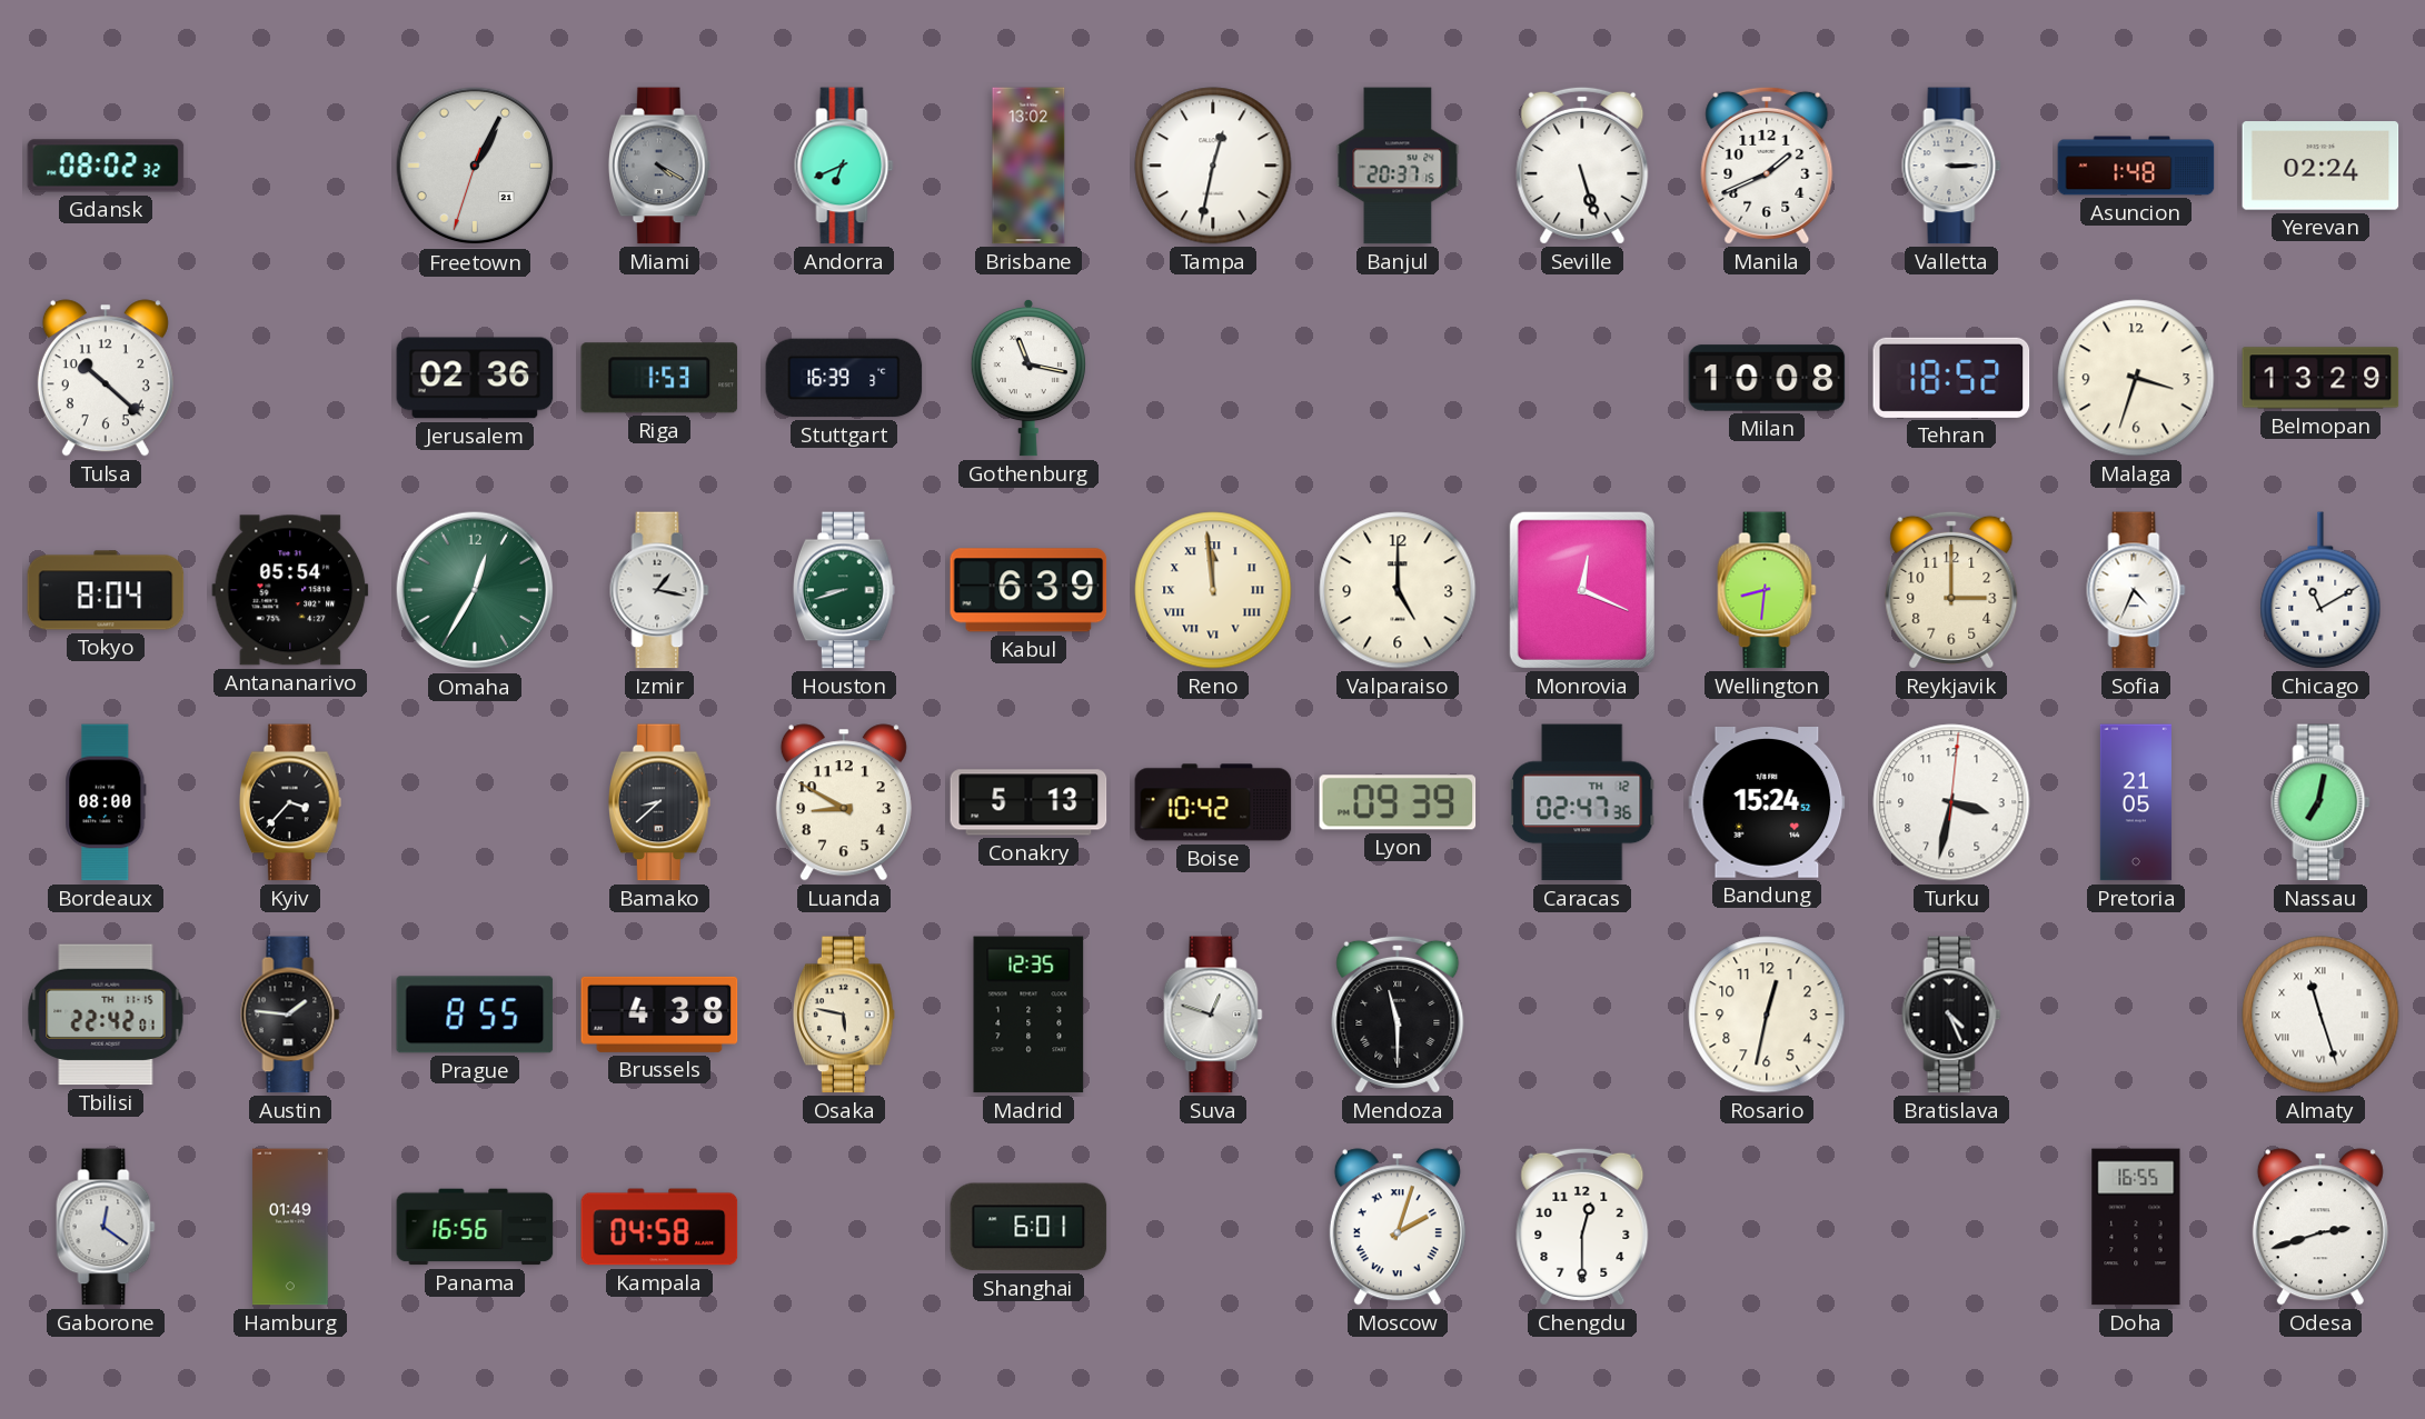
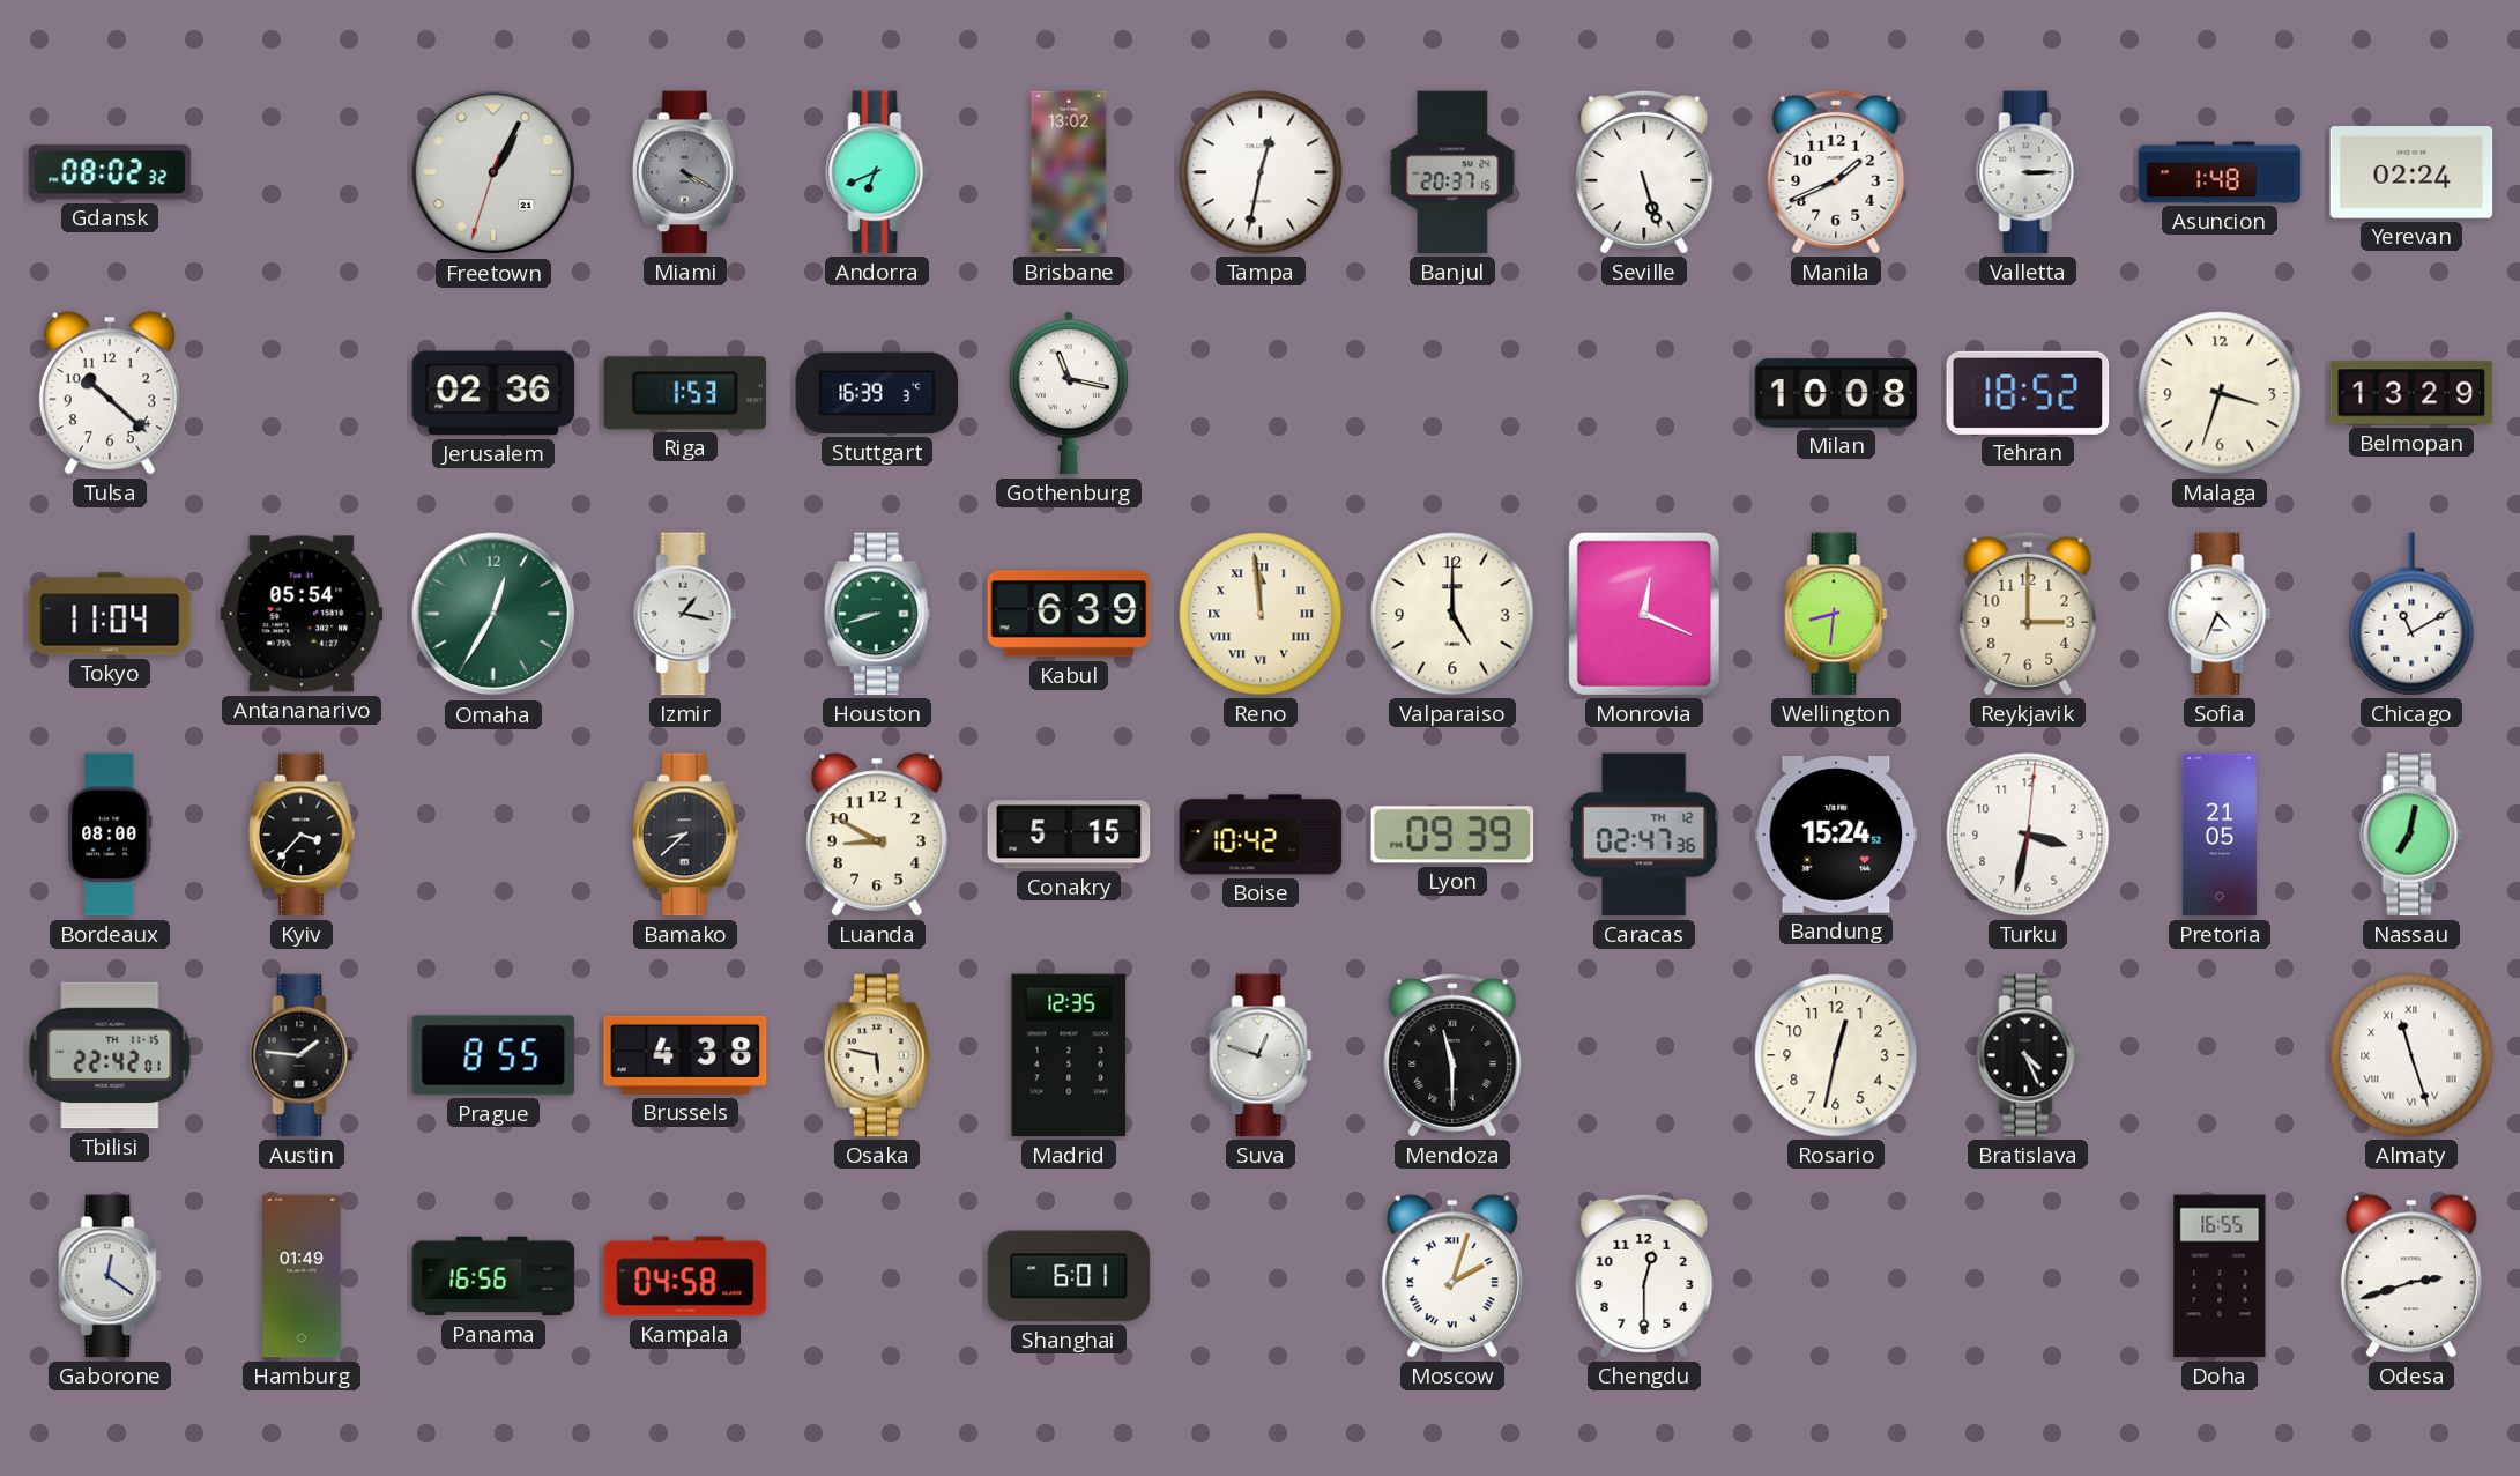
Tokyo: 8:04 -> 11:04 (110, 614)
Conakry: 5:13 -> 5:15 (1069, 835)
